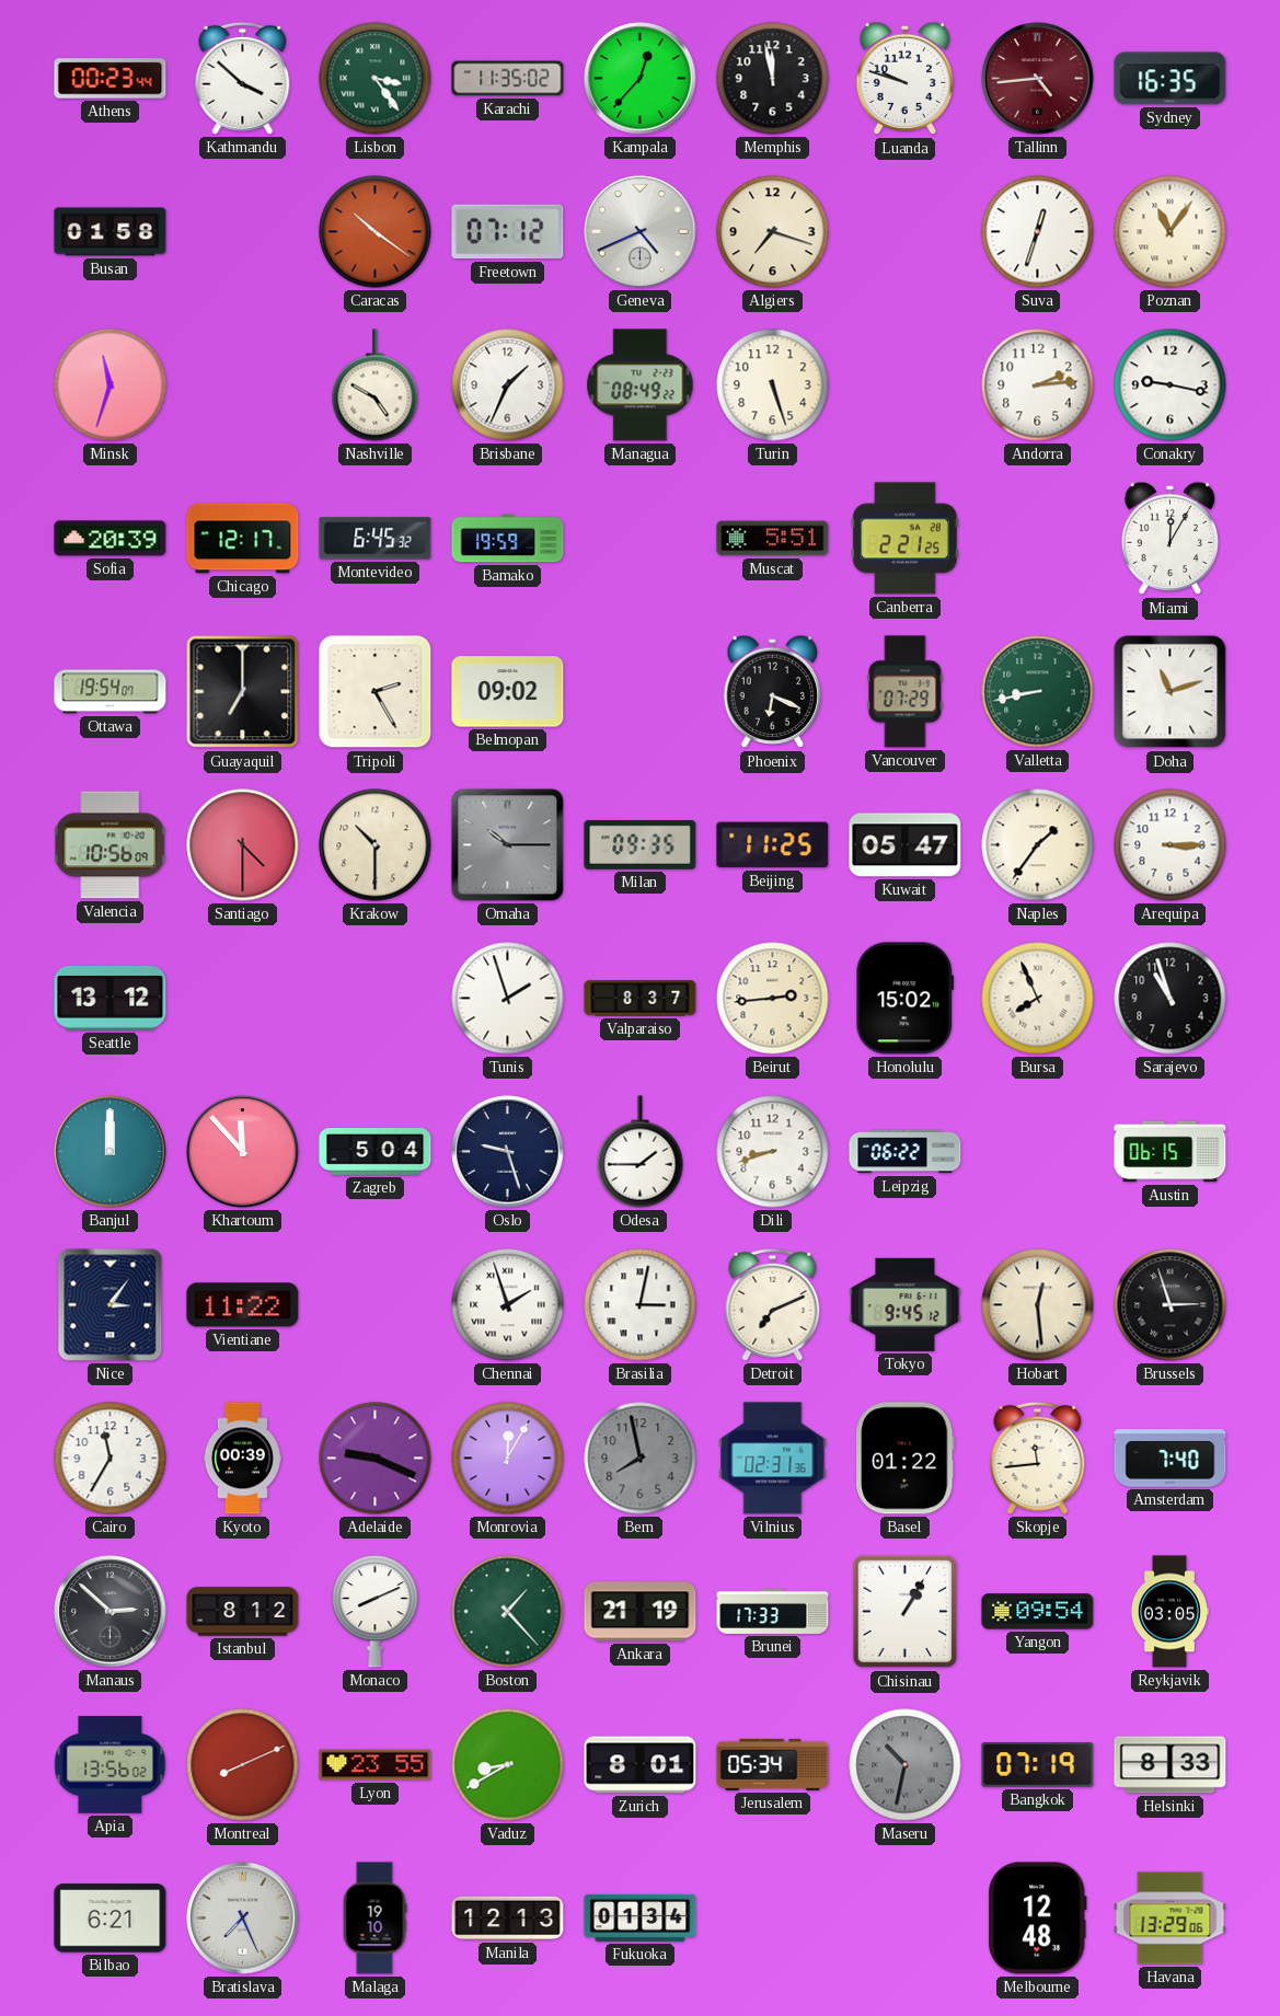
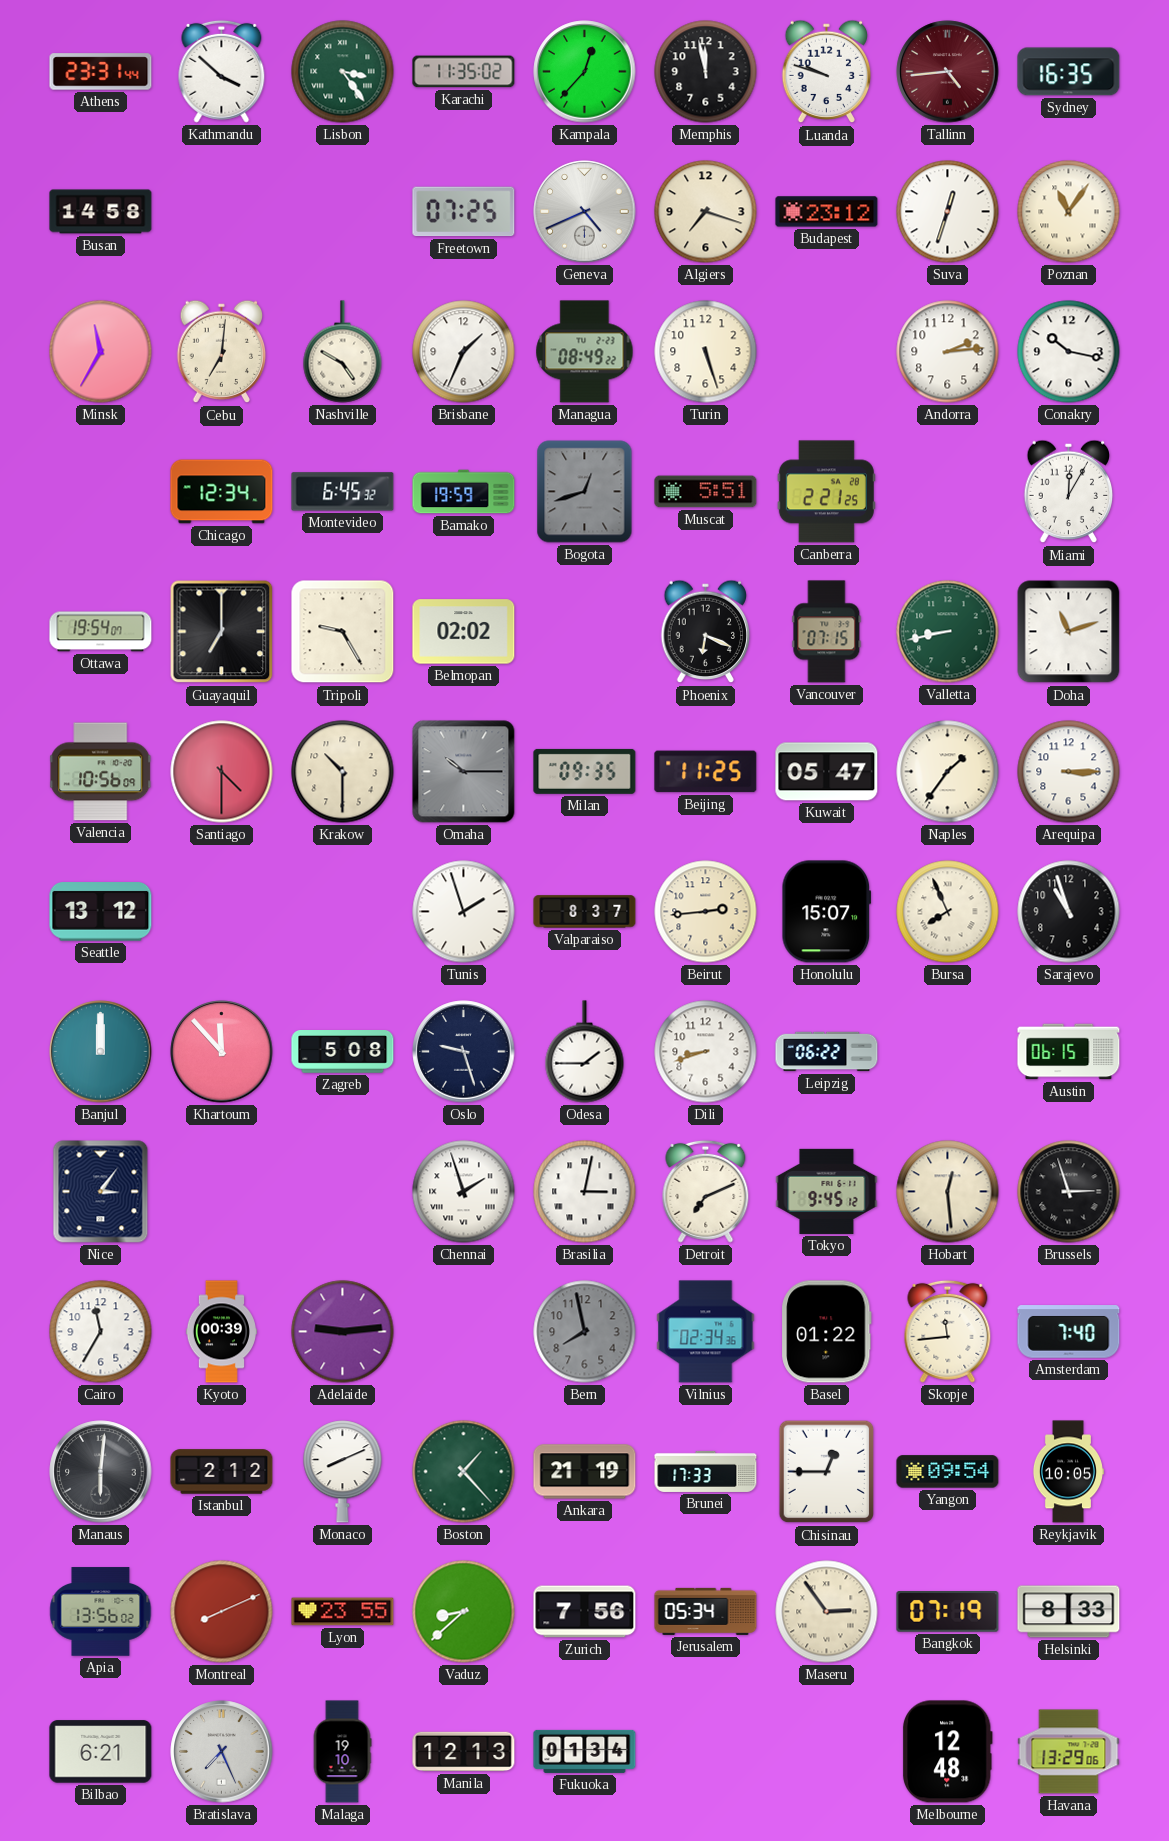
Athens: 00:23 -> 23:31 (101, 72)
Busan: 01:58 -> 14:58 (101, 212)
Caracas: 10:21 -> none (376, 232)
Freetown: 07:12 -> 07:25 (464, 212)
Budapest: none -> 23:12 (827, 212)
Minsk: 11:33 -> 11:35 (101, 352)
Cebu: none -> 7:01 (222, 352)
Conakry: 9:17 -> 10:17 (1069, 352)
Sofia: 20:39 -> none (111, 539)
Chicago: 12:17 -> 12:34 (222, 492)
Bogota: none -> 12:42 (585, 492)
Tripoli: 2:25 -> 9:25 (343, 632)
Belmopan: 09:02 -> 02:02 (464, 632)
Vancouver: 07:29 -> 07:15 (827, 632)
Honolulu: 15:02 -> 15:07 (827, 912)
Zagreb: 5:04 -> 5:08 (343, 1052)
Vientiane: 11:22 -> none (243, 1305)
Adelaide: 9:19 -> 9:14 (343, 1332)
Monrovia: 12:05 -> none (508, 1459)
Vilnius: 02:31 -> 02:34 (706, 1332)
Manaus: 2:52 -> 6:01 (101, 1472)
Istanbul: 8:12 -> 2:12 (222, 1472)
Chisinau: 1:05 -> 12:45 (827, 1472)
Reykjavik: 03:05 -> 10:05 (1068, 1472)
Vaduz: 8:40 -> 8:38 (464, 1612)
Zurich: 8:01 -> 7:56 (585, 1612)
Maseru: 10:32 -> 2:54 (827, 1612)
Maseru dial: grey -> cream (827, 1612)
